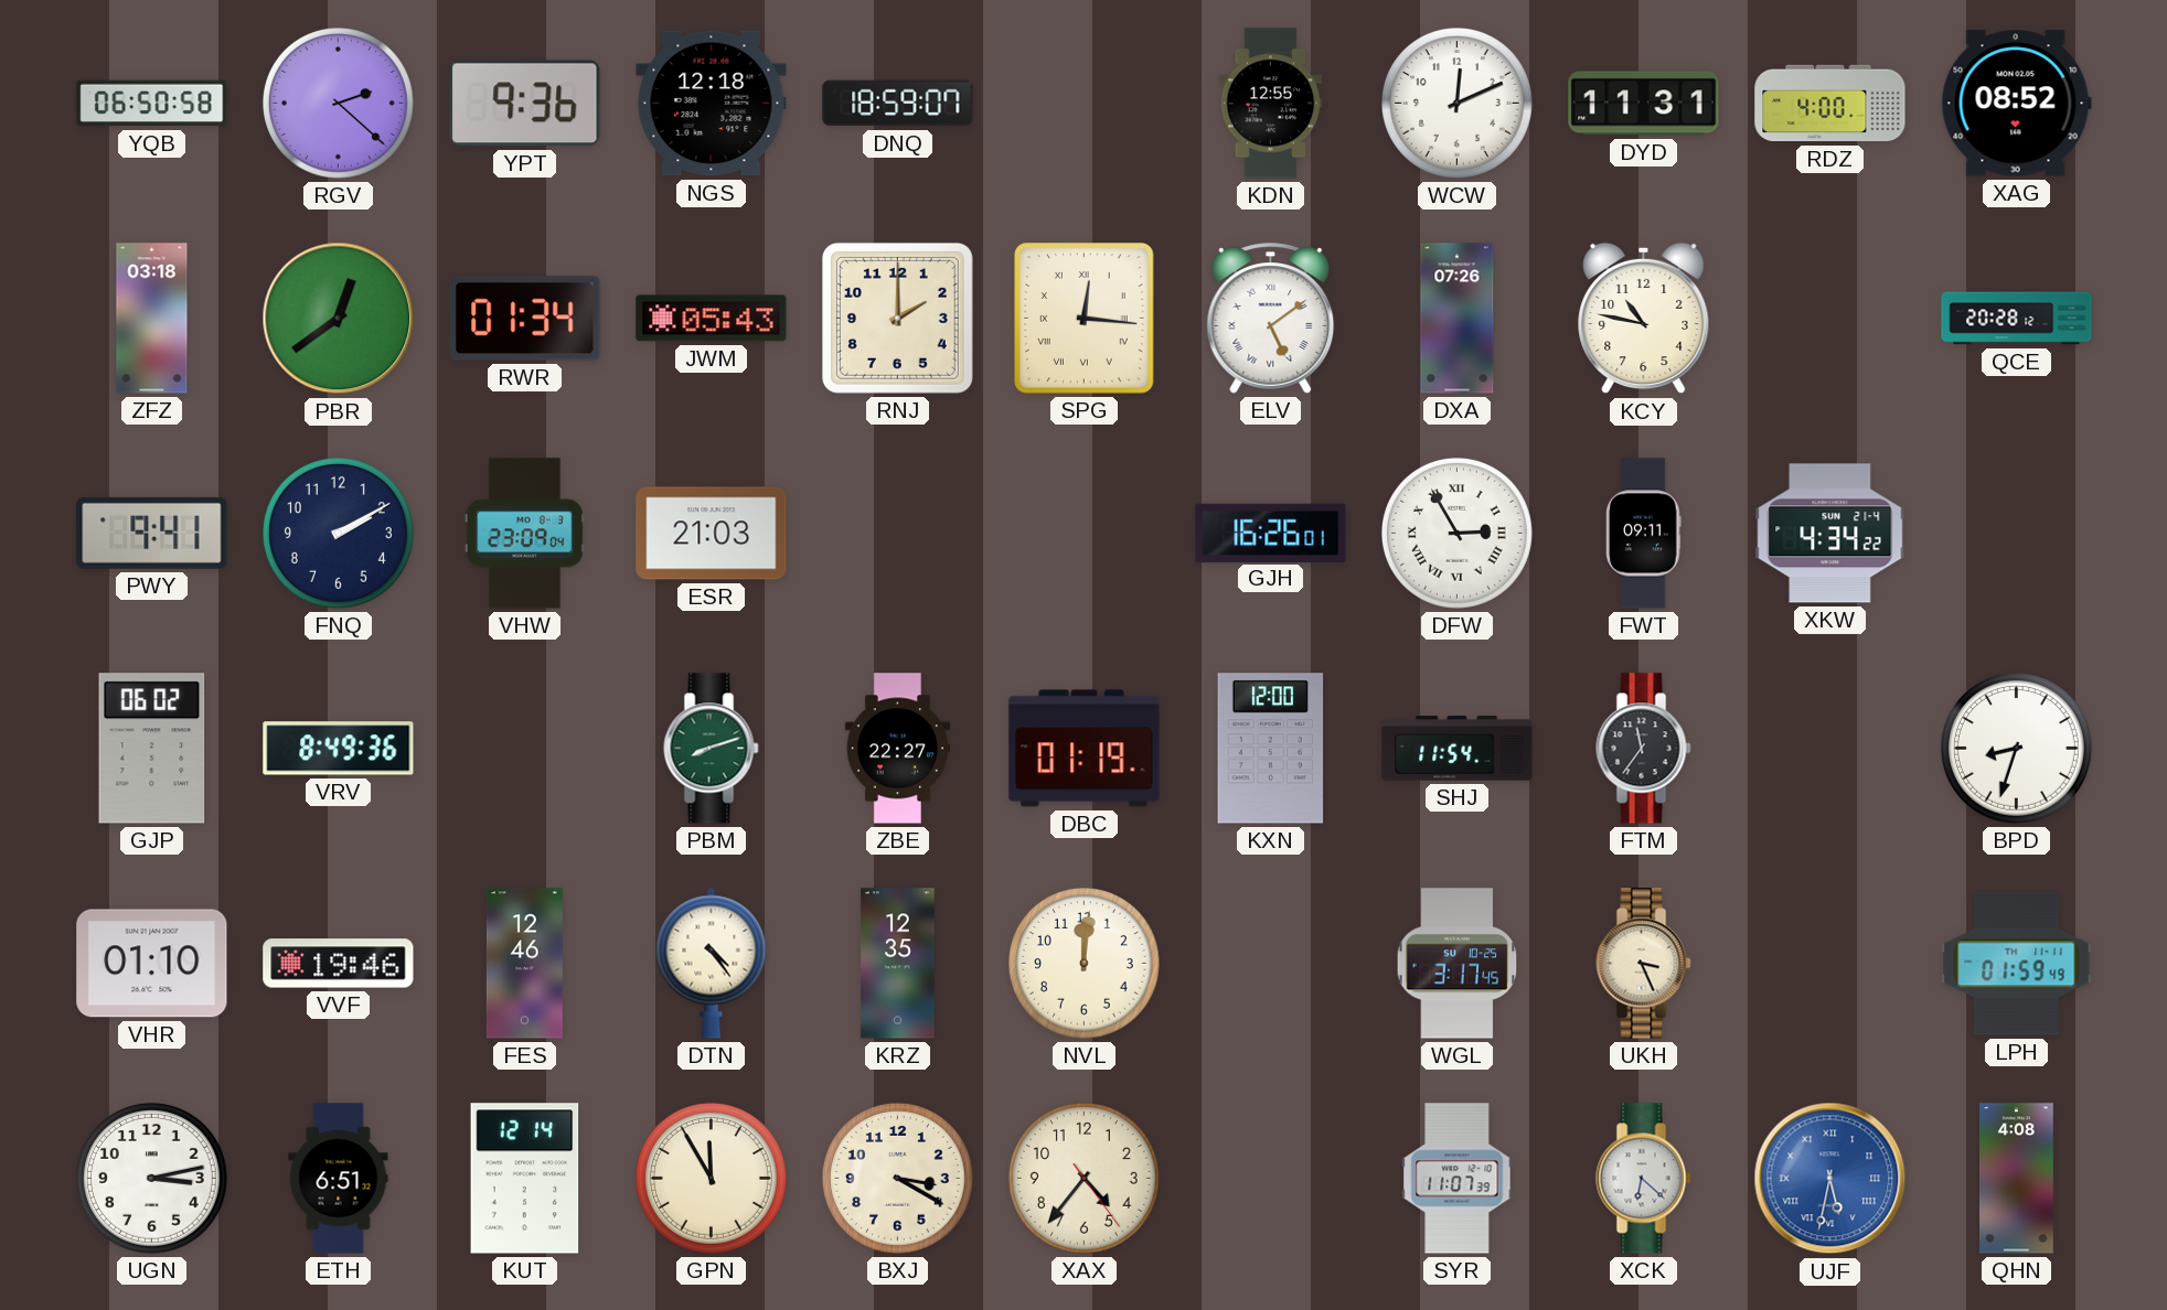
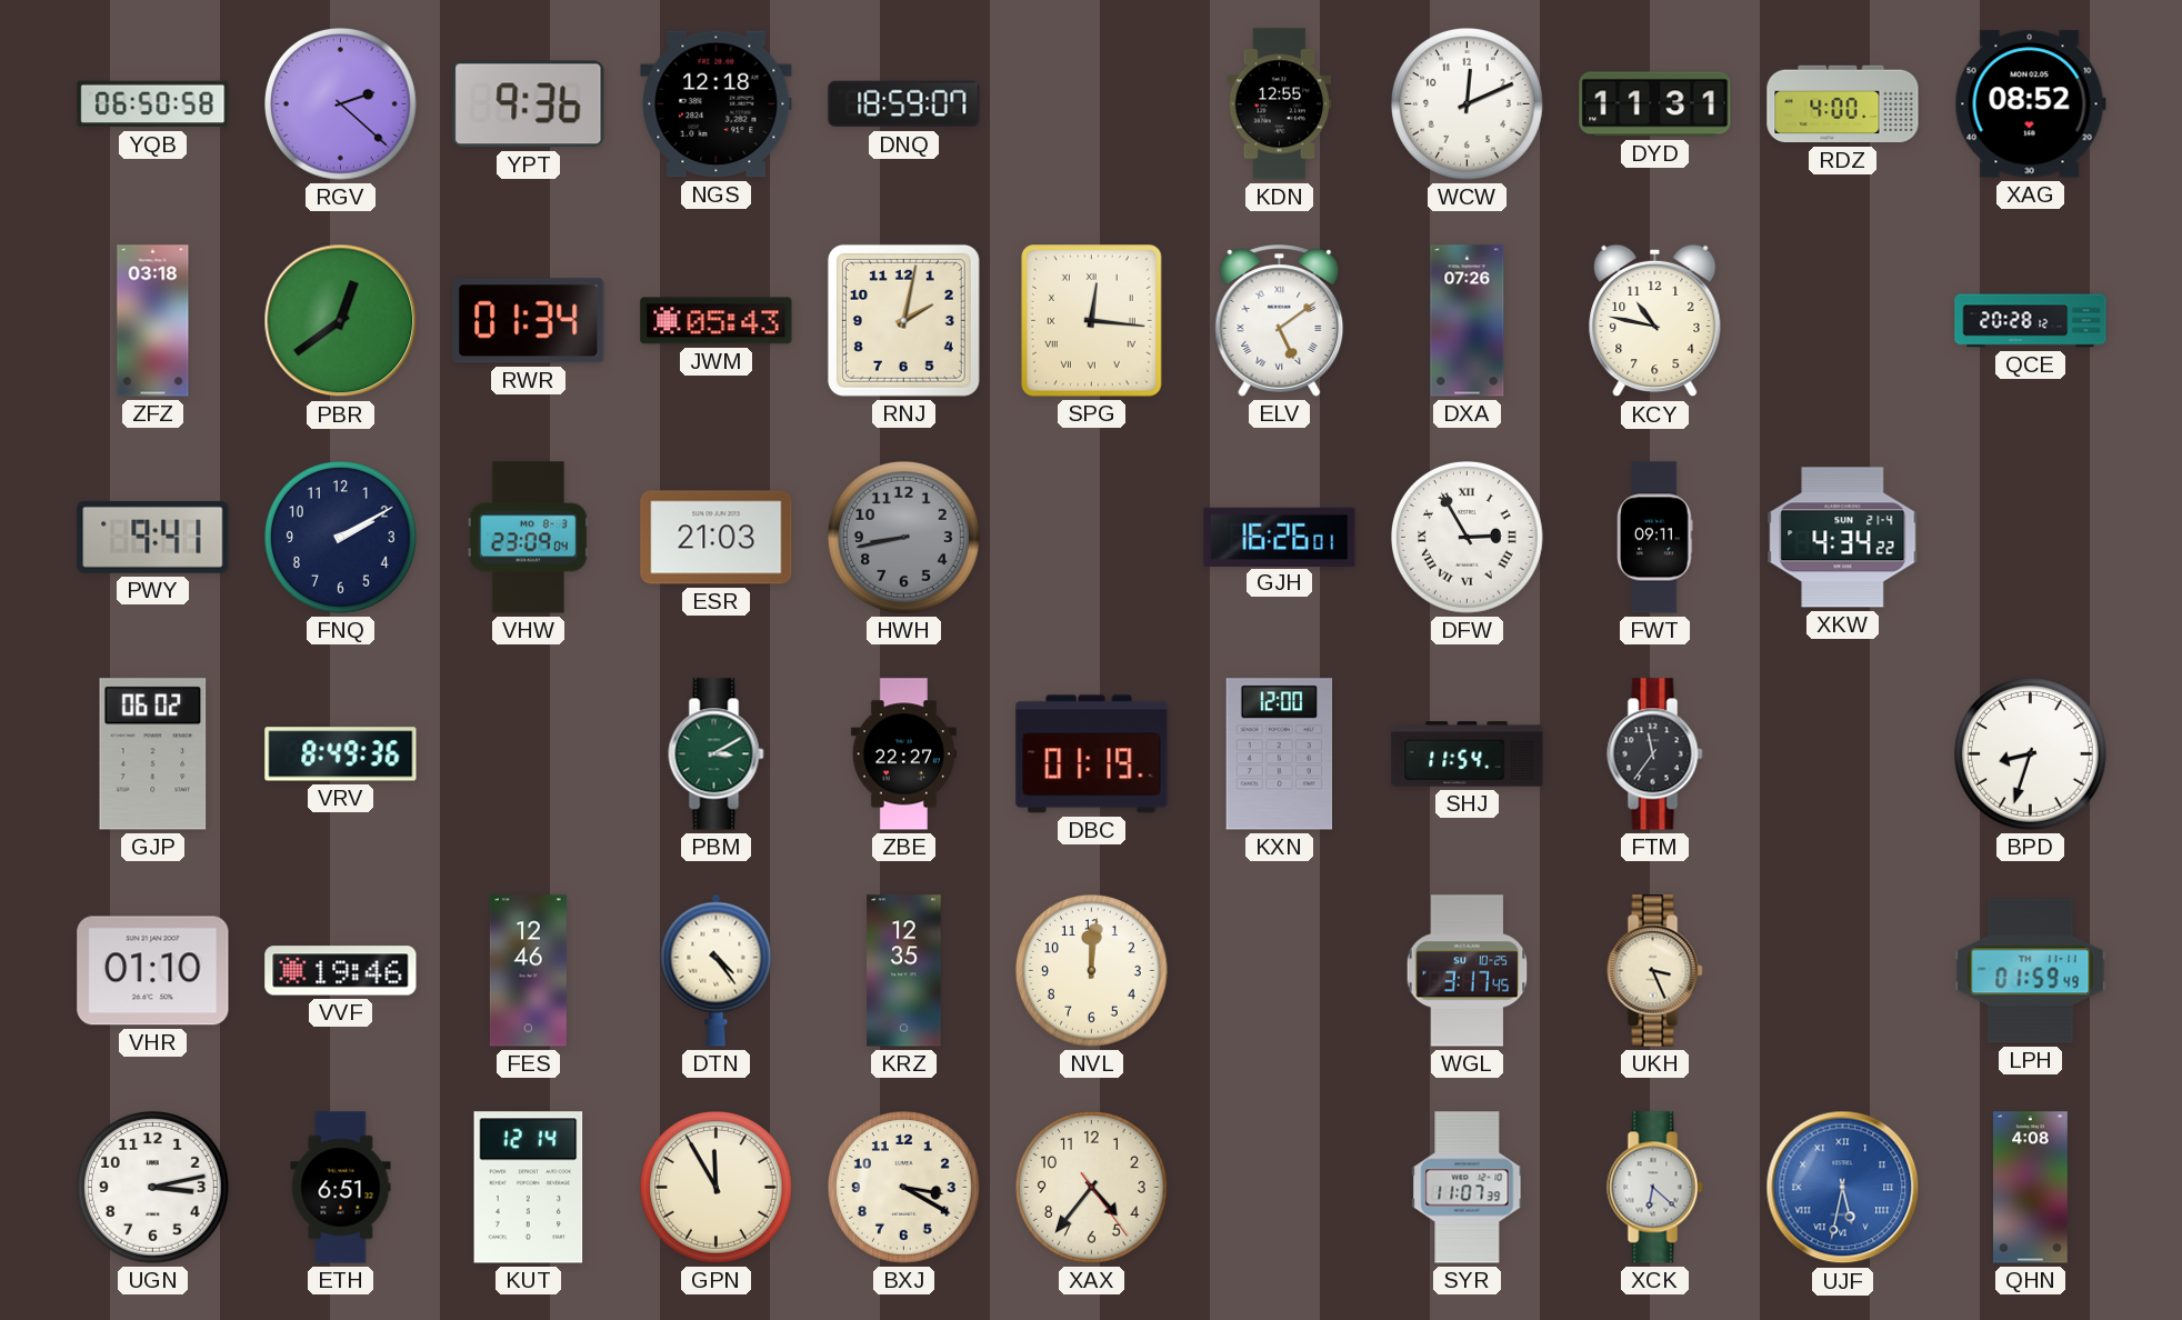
RNJ: 2:00 -> 2:02 (903, 320)
HWH: none -> 8:43 (904, 538)
PBM: 8:12 -> 3:10 (717, 754)
